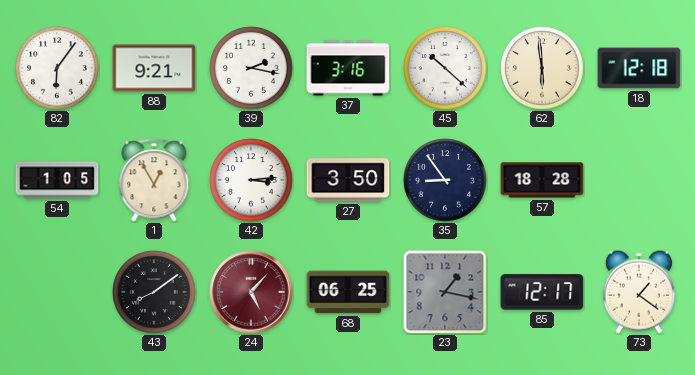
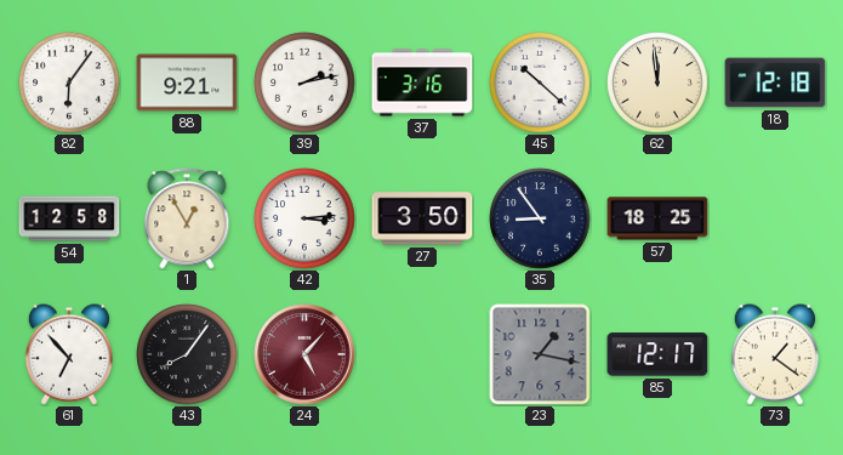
39: 2:17 -> 2:13 (304, 83)
62: 5:59 -> 11:59 (657, 83)
54: 1:05 -> 12:58 (69, 218)
57: 18:28 -> 18:25 (657, 218)
61: none -> 6:53 (69, 354)
43: 8:09 -> 8:06 (187, 354)
68: 06:25 -> none (348, 292)
